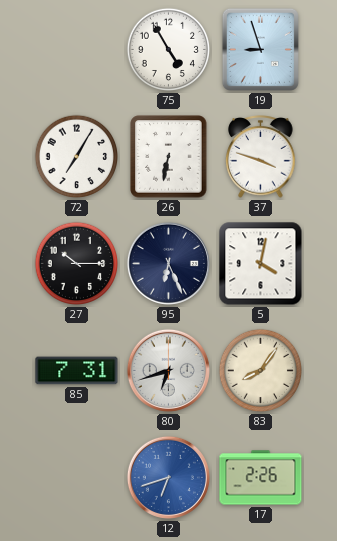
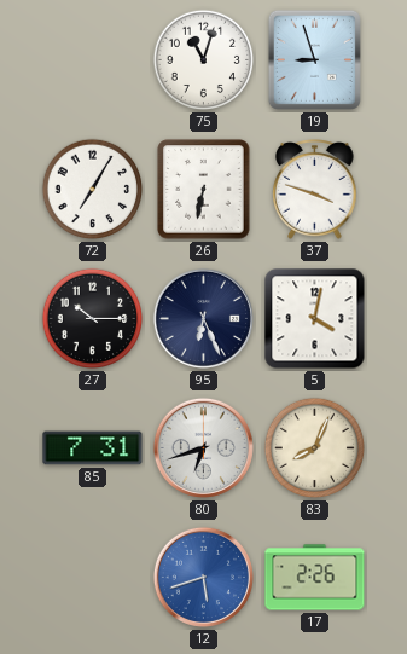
75: 4:55 -> 11:03 (204, 60)
83: 8:06 -> 8:04 (315, 448)
12: 6:42 -> 5:42 (203, 577)
